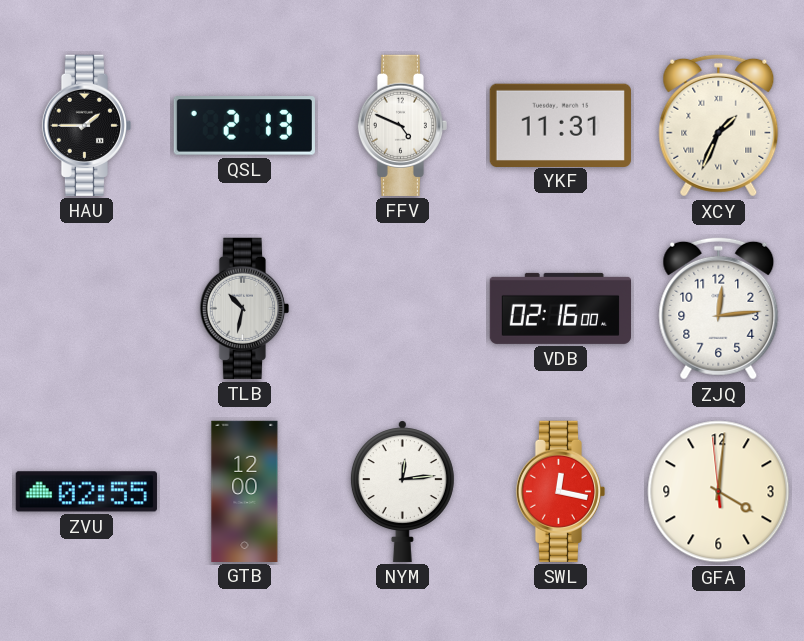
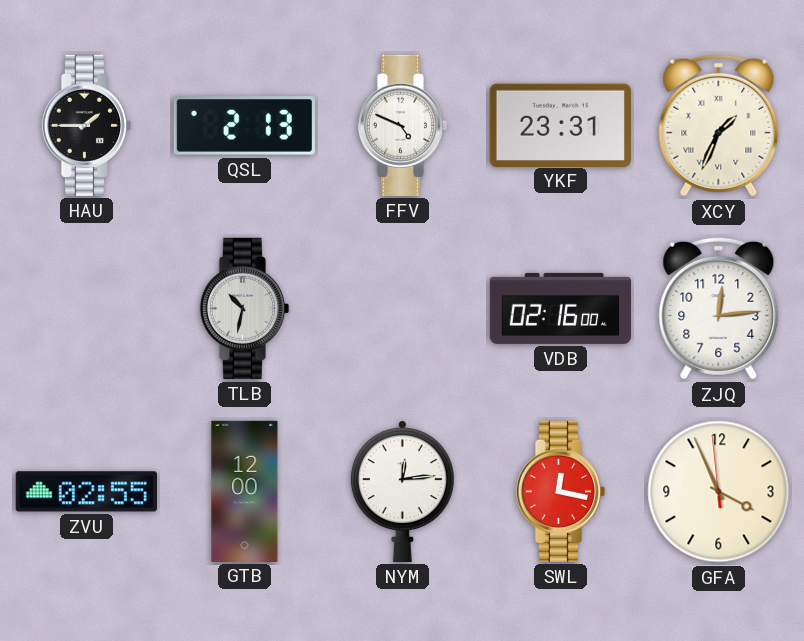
YKF: 11:31 -> 23:31 (560, 125)
GFA: 4:00 -> 3:55 (719, 492)
